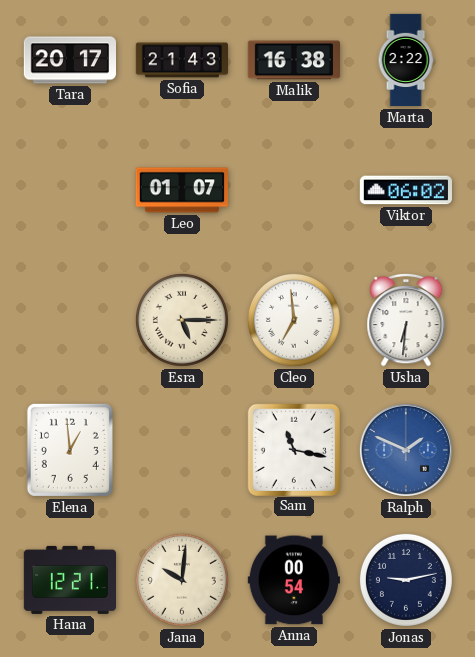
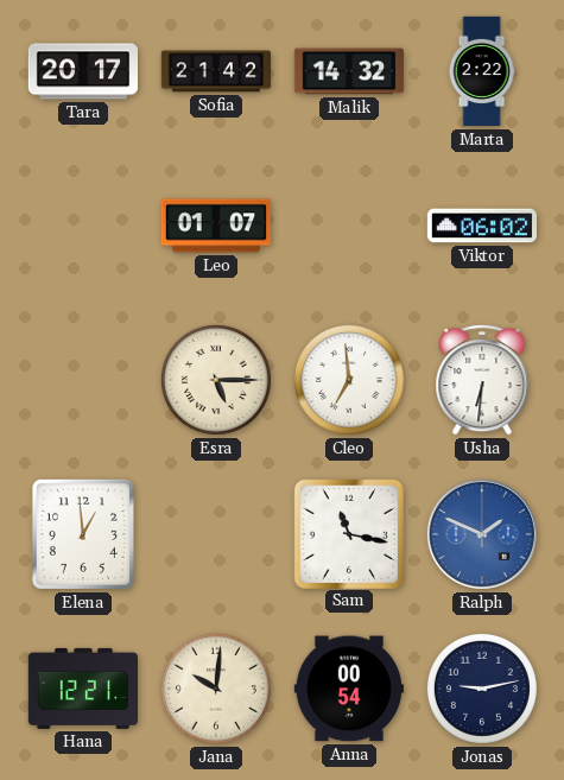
Sofia: 21:43 -> 21:42 (215, 71)
Malik: 16:38 -> 14:32 (348, 71)
